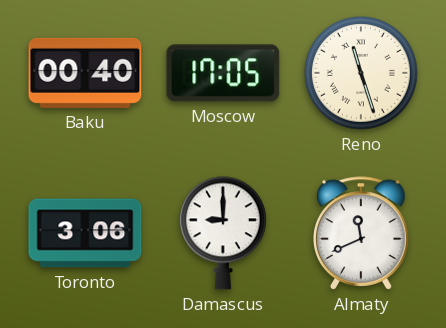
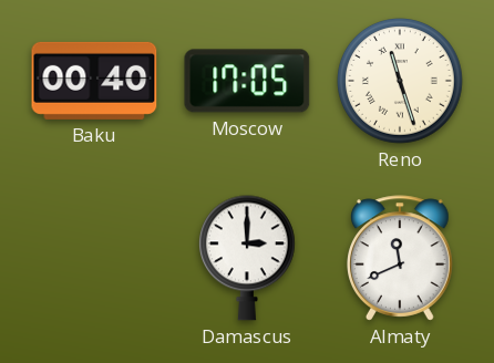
Toronto: 3:06 -> none (85, 233)
Damascus: 9:00 -> 3:00 (247, 258)
